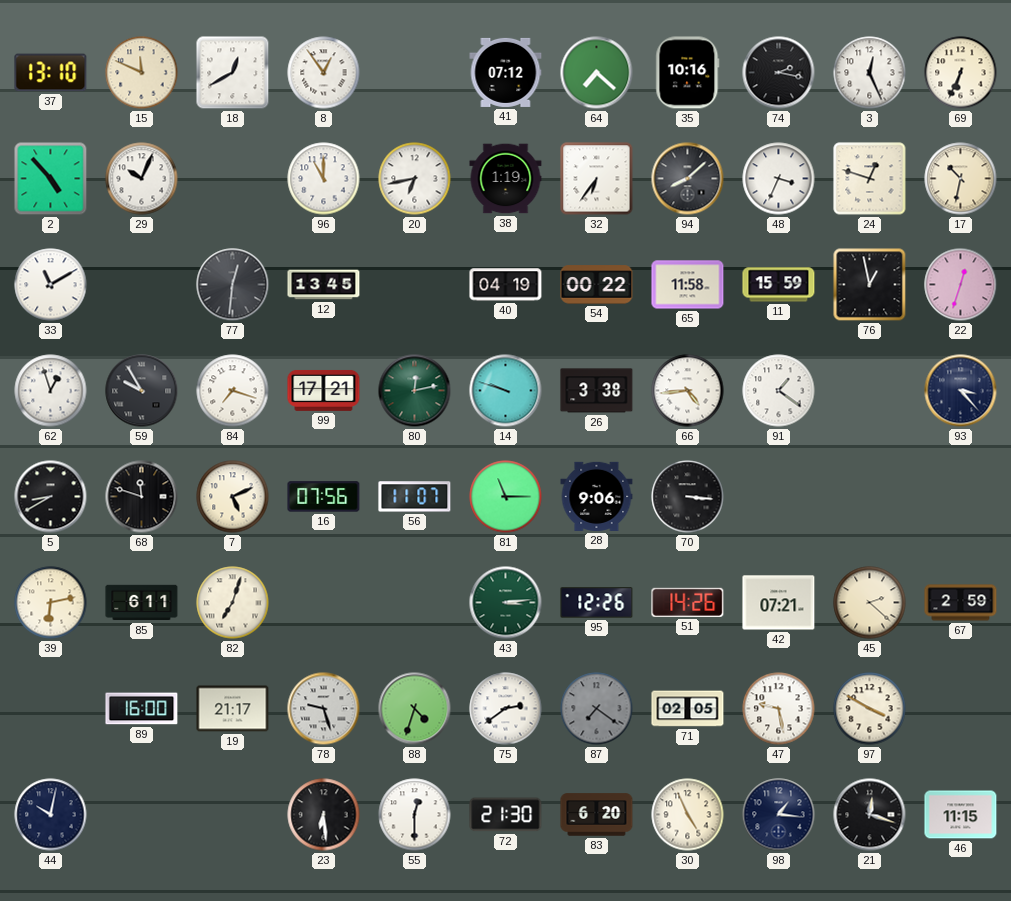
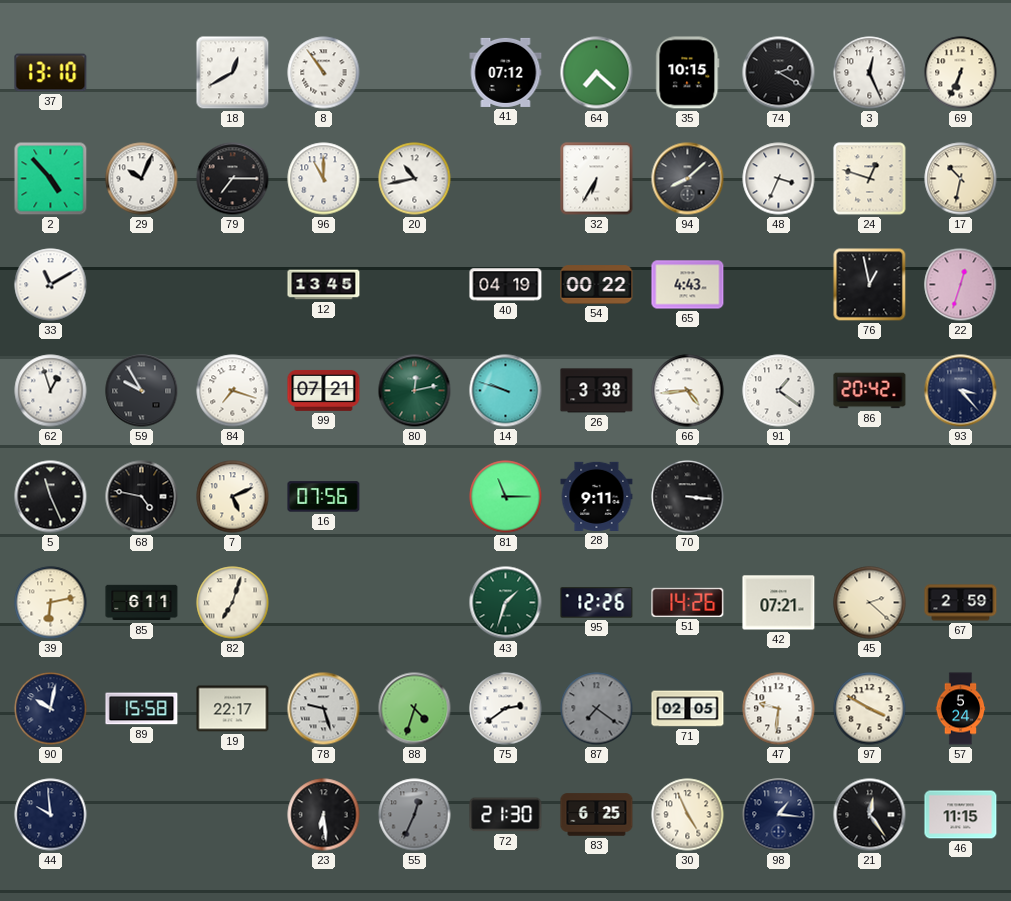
15: 11:49 -> none (142, 73)
8: 12:54 -> 10:54 (324, 73)
35: 10:16 -> 10:15 (688, 73)
74: 2:17 -> 2:20 (779, 73)
79: none -> 7:15 (233, 179)
20: 6:43 -> 10:43 (415, 179)
38: 1:19 -> none (506, 179)
32: 6:36 -> 6:35 (597, 179)
77: 12:31 -> none (233, 285)
65: 11:58 -> 4:43 (688, 285)
11: 15:59 -> none (779, 285)
99: 17:21 -> 07:21 (324, 391)
86: none -> 20:42 (870, 391)
5: 8:40 -> 11:26 (51, 497)
68: 11:48 -> 4:47 (142, 497)
56: 11:07 -> none (415, 497)
28: 9:06 -> 9:11 (597, 496)
43: 3:14 -> 1:33 (506, 603)
90: none -> 10:02 (51, 709)
89: 16:00 -> 15:58 (142, 709)
19: 21:17 -> 22:17 (233, 709)
47: 9:28 -> 9:31 (779, 709)
57: none -> 5:24 (961, 709)
44: 10:02 -> 9:59 (51, 815)
55: 12:30 -> 12:34 (415, 815)
55 dial: white -> grey (415, 815)
83: 6:20 -> 6:25 (597, 815)
21: 12:18 -> 12:24 (870, 815)
